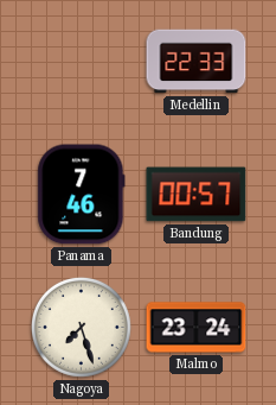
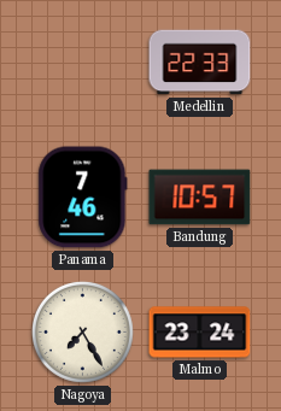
Bandung: 00:57 -> 10:57 (200, 198)
Nagoya: 7:27 -> 7:25 (82, 331)
